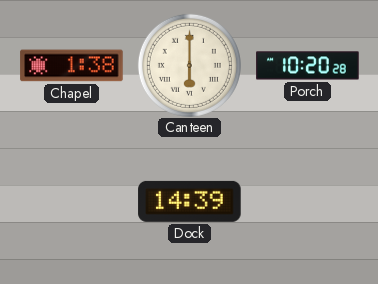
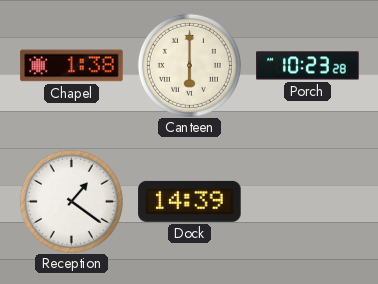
Porch: 10:20 -> 10:23 (308, 66)
Reception: none -> 1:21 (71, 201)
